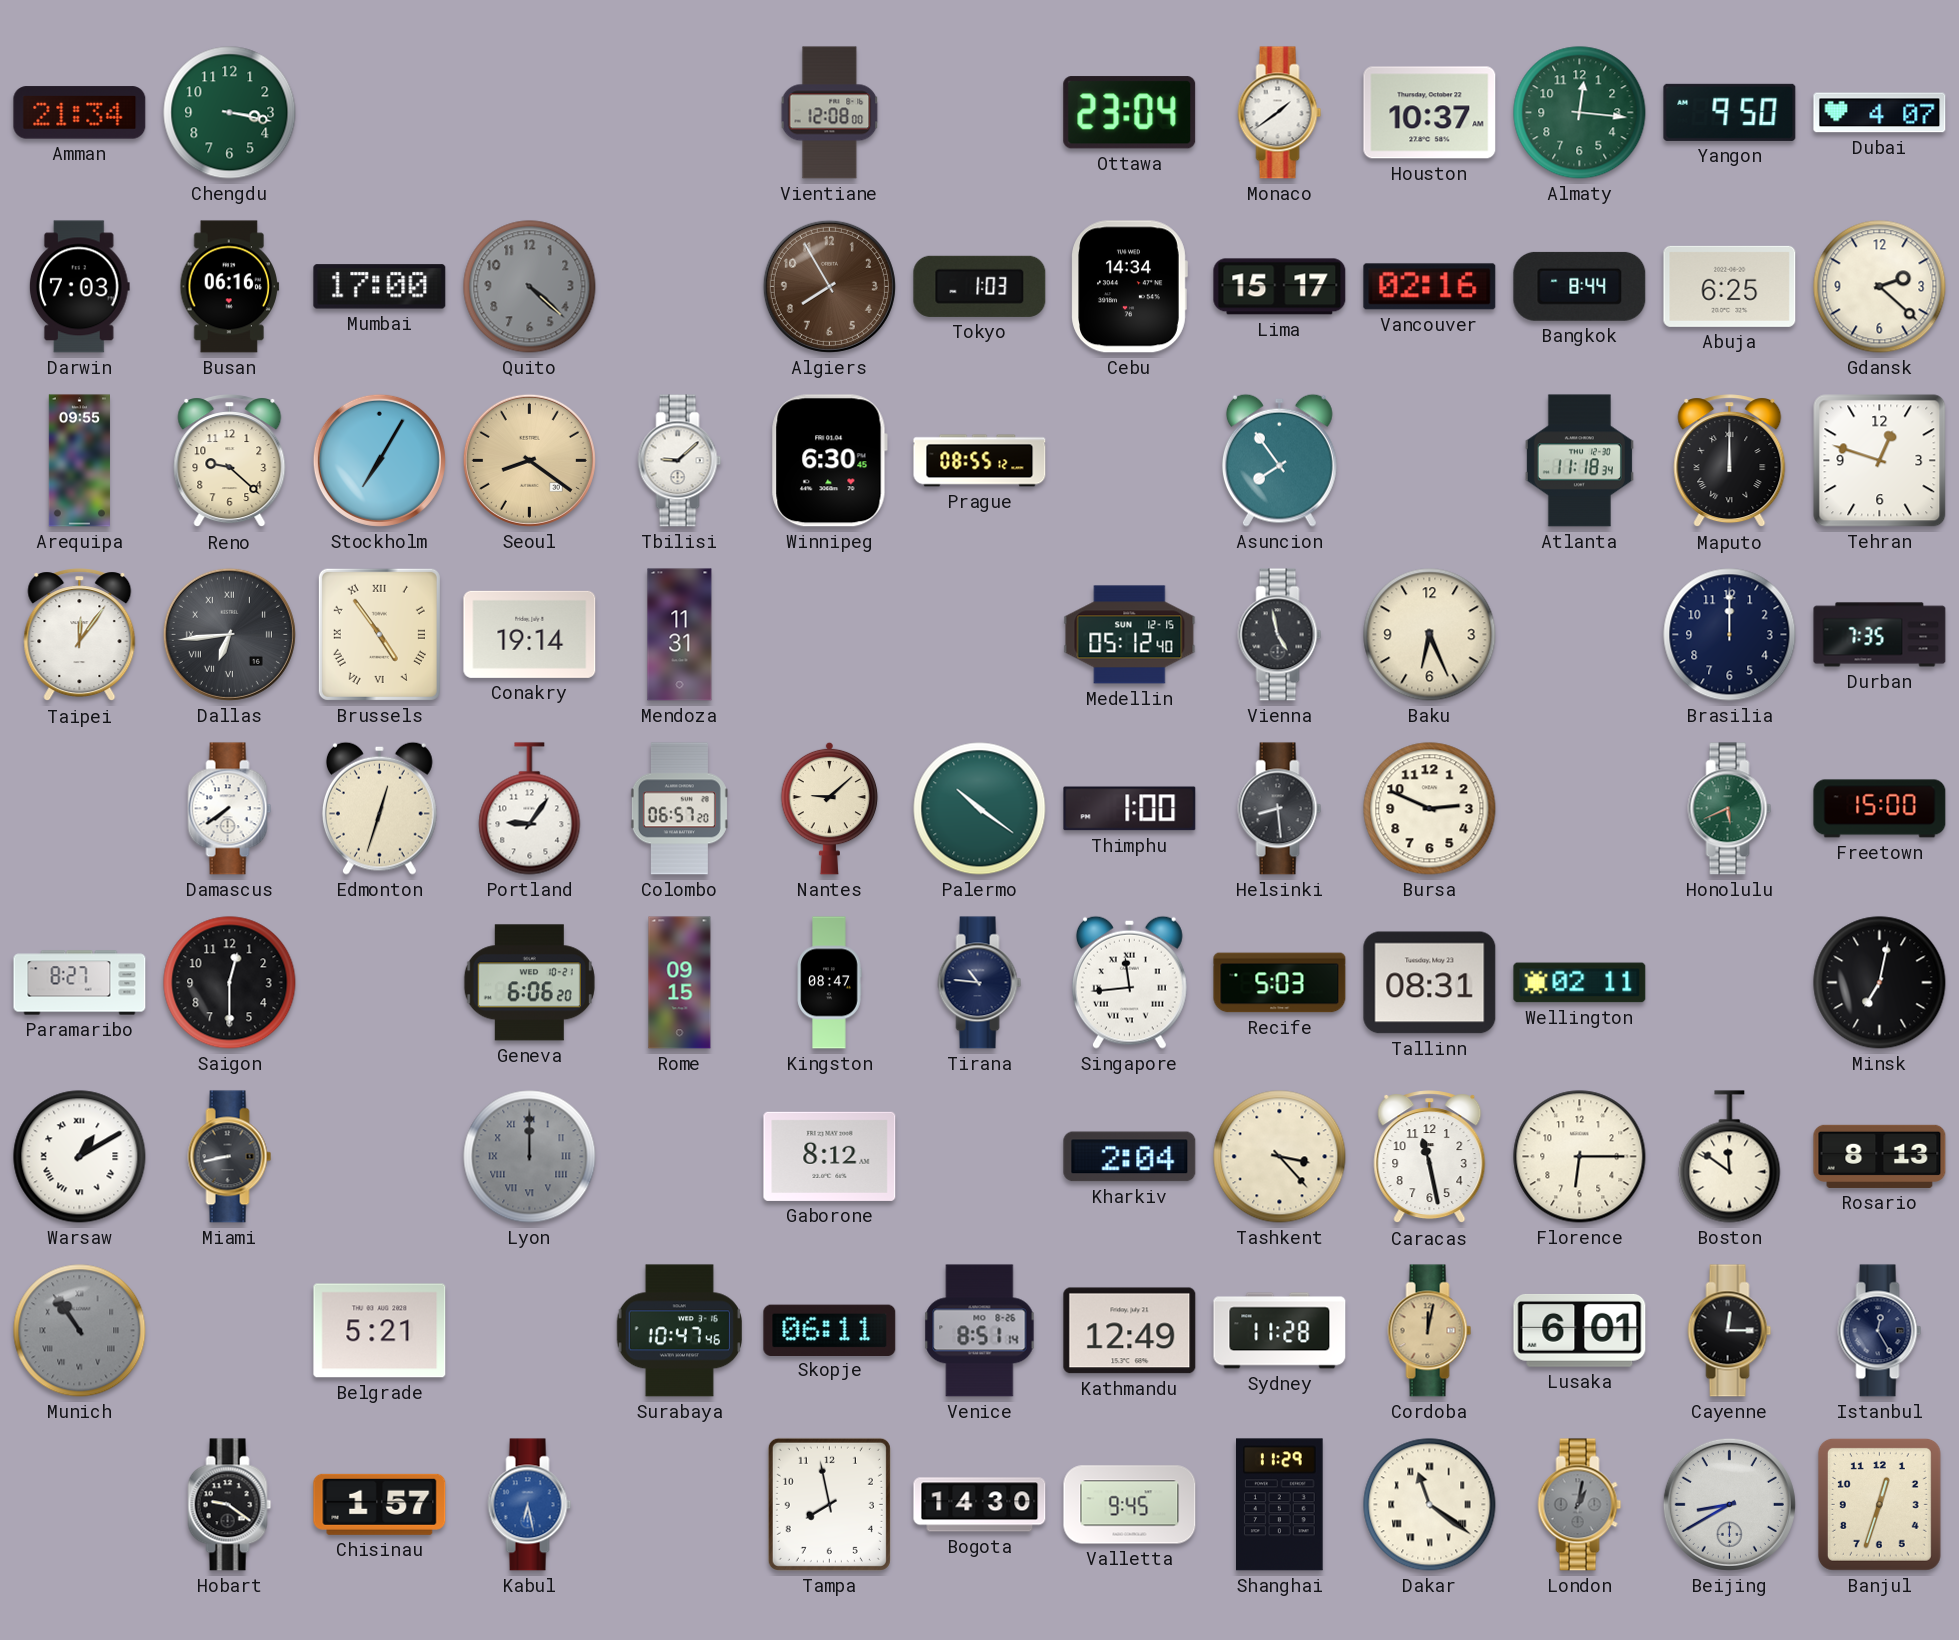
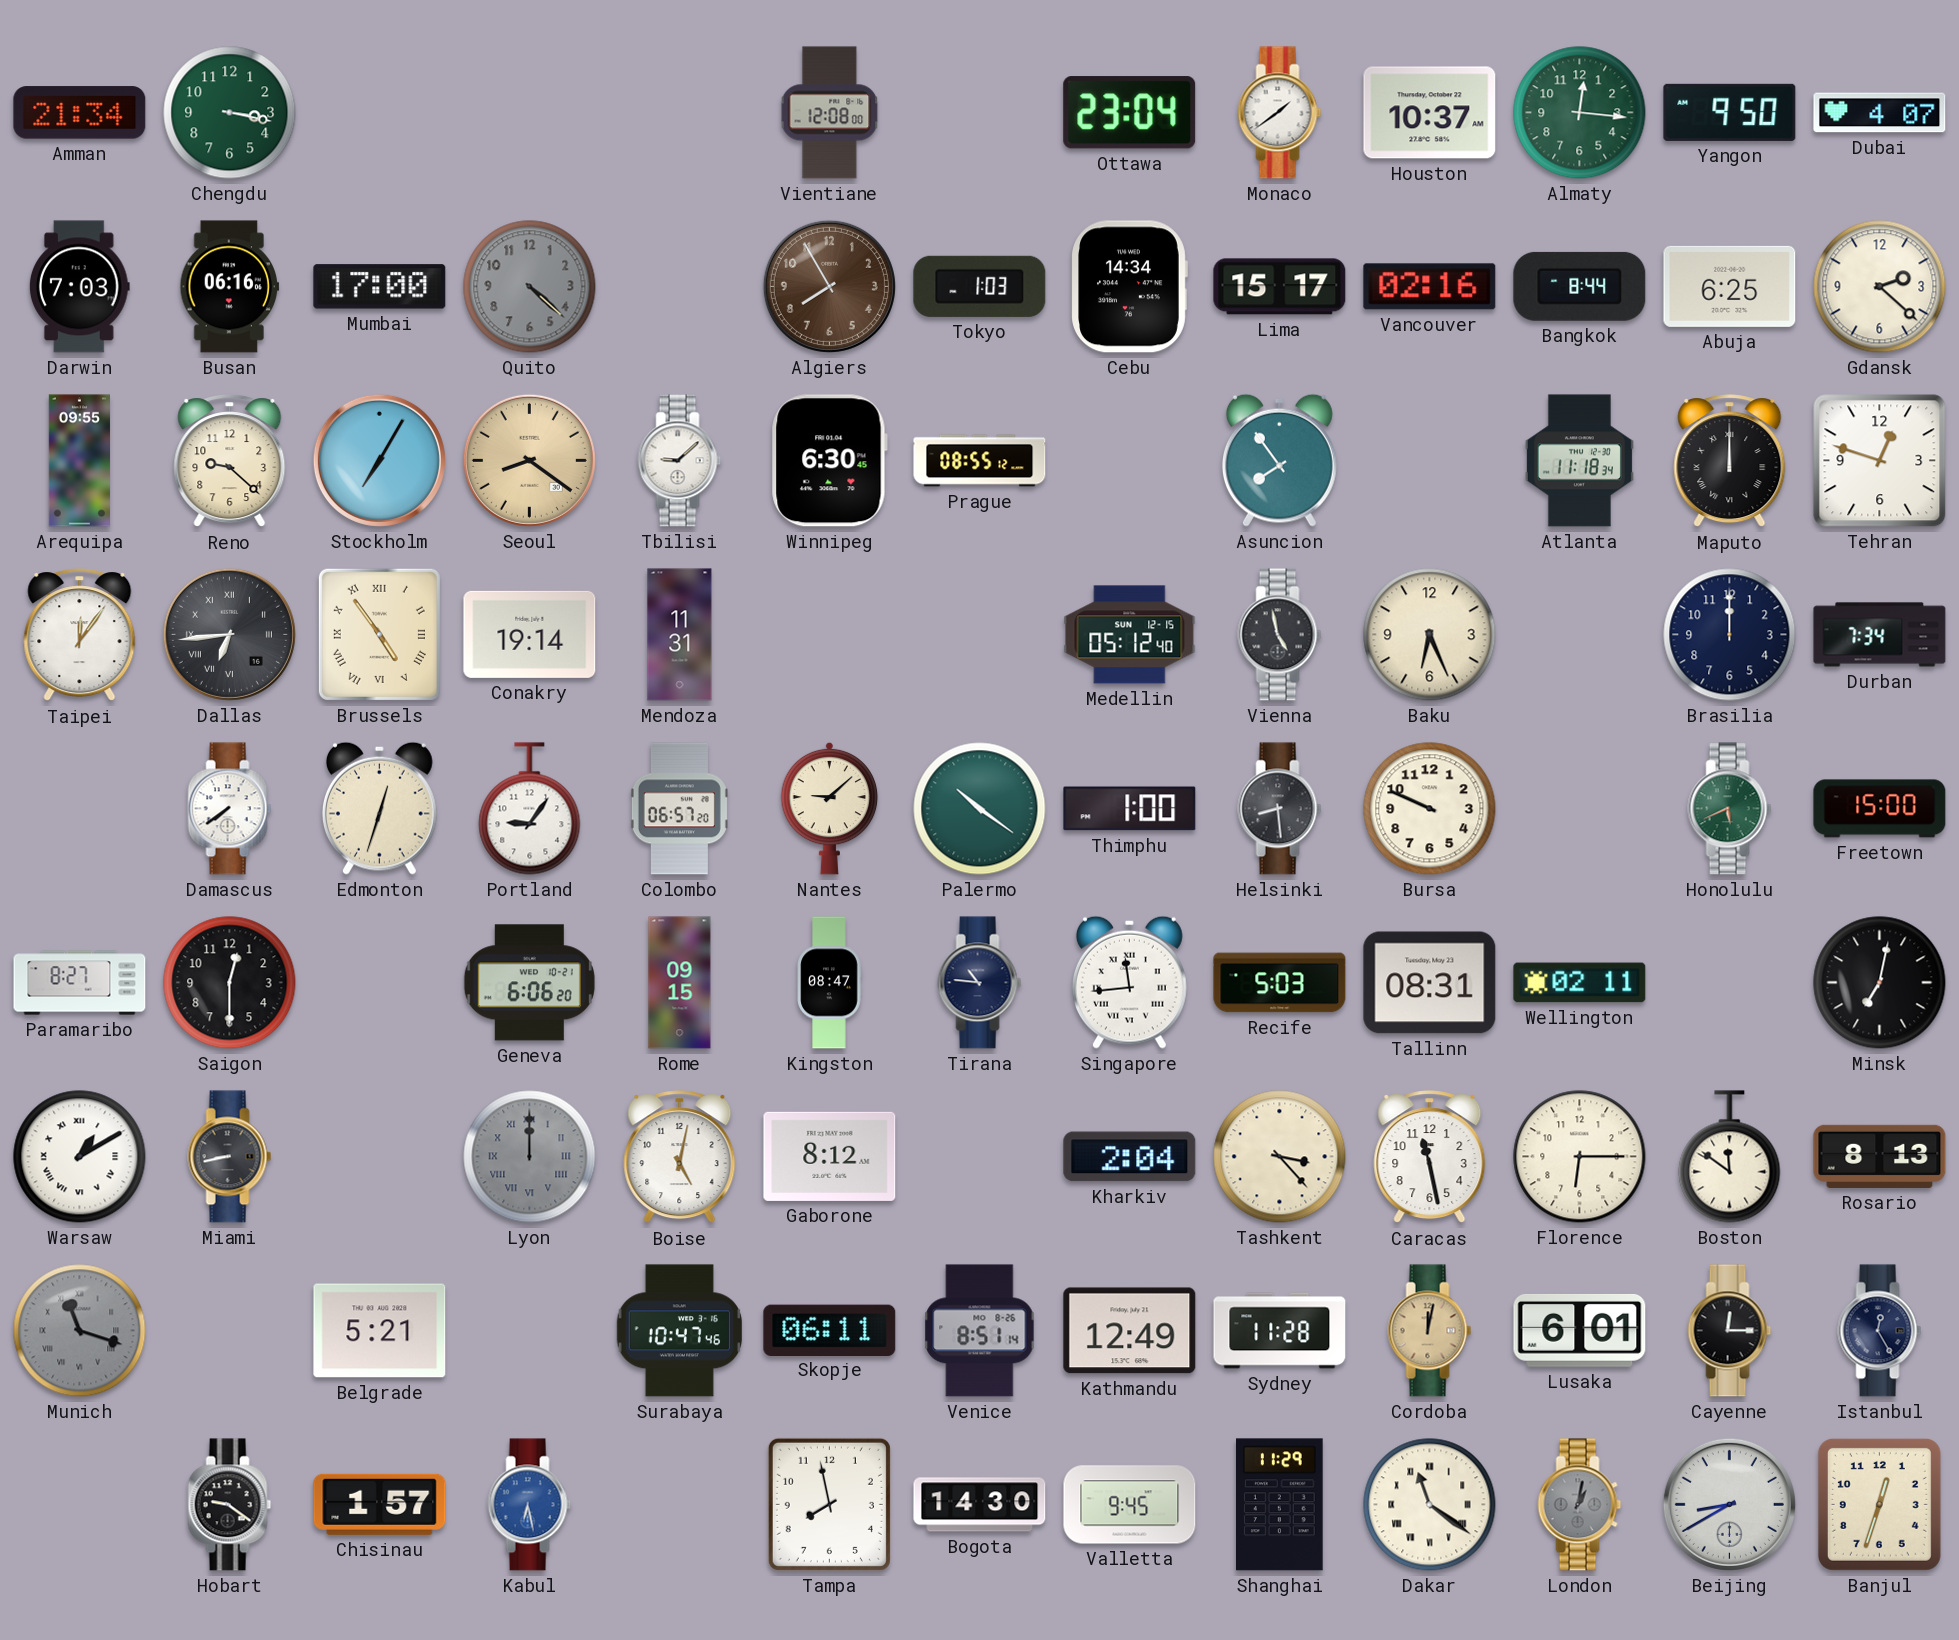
Durban: 7:35 -> 7:34 (1880, 635)
Bursa: 2:49 -> 9:49 (1430, 809)
Boise: none -> 5:02 (680, 1157)
Munich: 10:54 -> 11:18 (80, 1331)
